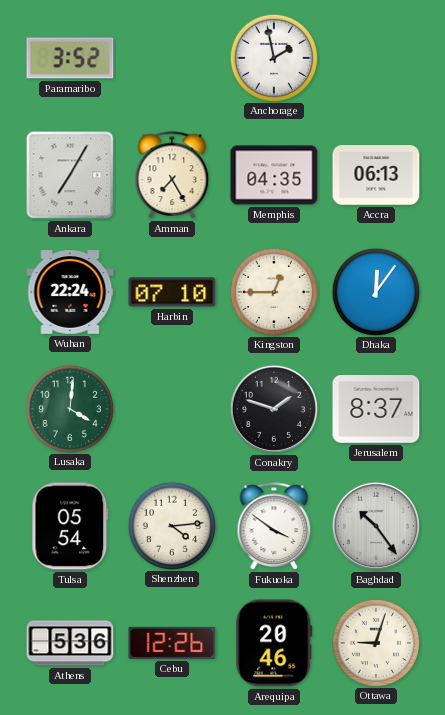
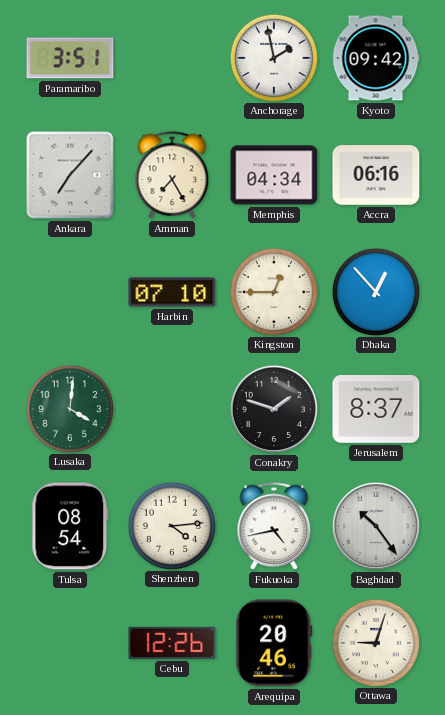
Paramaribo: 3:52 -> 3:51 (70, 58)
Kyoto: none -> 09:42 (376, 58)
Ankara: 7:05 -> 7:07 (70, 175)
Memphis: 04:35 -> 04:34 (274, 175)
Accra: 06:13 -> 06:16 (376, 175)
Wuhan: 22:24 -> none (70, 292)
Dhaka: 12:06 -> 12:53 (375, 291)
Tulsa: 05:54 -> 08:54 (70, 526)
Fukuoka: 3:51 -> 4:43 (274, 527)
Athens: 5:36 -> none (70, 643)
